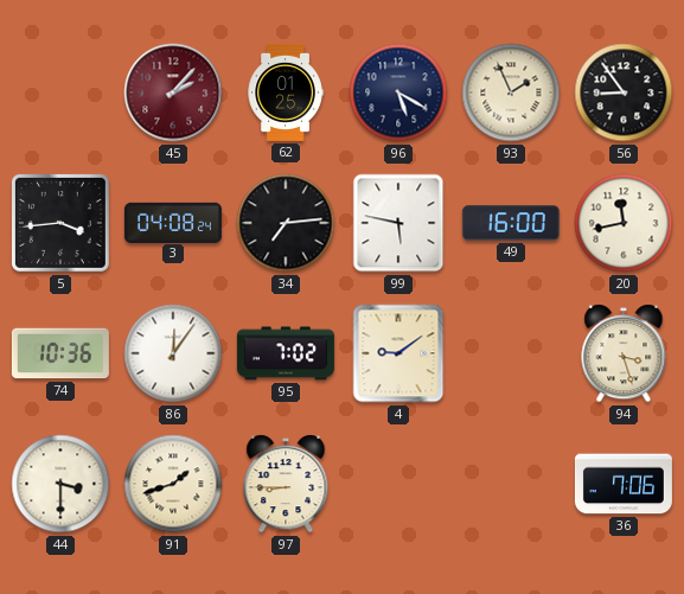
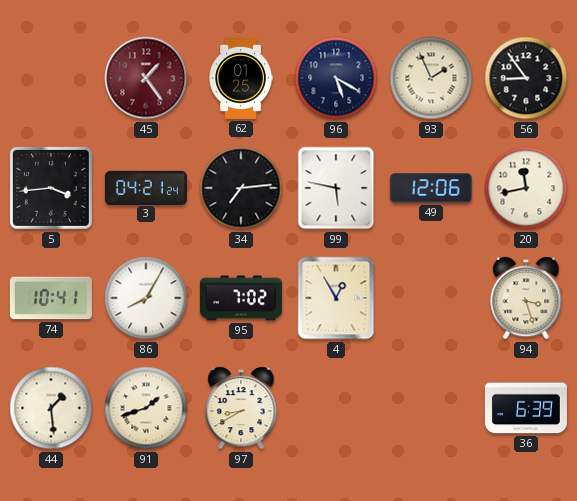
45: 2:07 -> 1:24 (146, 78)
3: 04:08 -> 04:21 (146, 187)
49: 16:00 -> 12:06 (431, 188)
74: 10:36 -> 10:41 (51, 298)
86: 12:06 -> 8:05 (146, 298)
4: 9:09 -> 12:55 (336, 298)
44: 3:30 -> 1:29 (51, 408)
97: 8:45 -> 8:40 (241, 408)
36: 7:06 -> 6:39 (526, 408)
